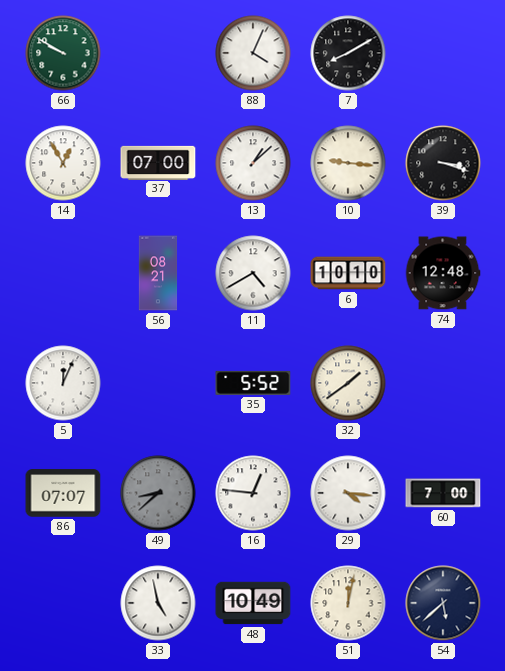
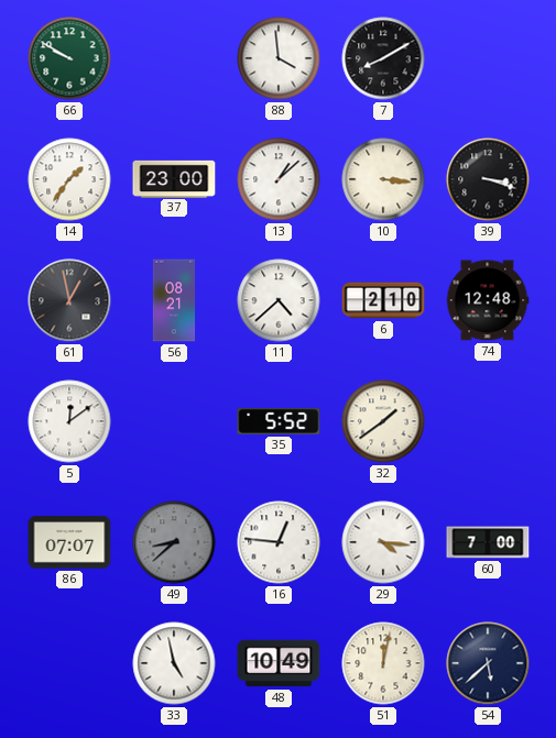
88: 4:04 -> 3:59 (279, 58)
14: 12:55 -> 1:36 (69, 179)
37: 07:00 -> 23:00 (174, 178)
10: 9:16 -> 3:16 (383, 179)
61: none -> 12:58 (69, 300)
11: 4:40 -> 4:38 (279, 300)
6: 10:10 -> 2:10 (383, 300)
5: 12:04 -> 12:09 (69, 421)
